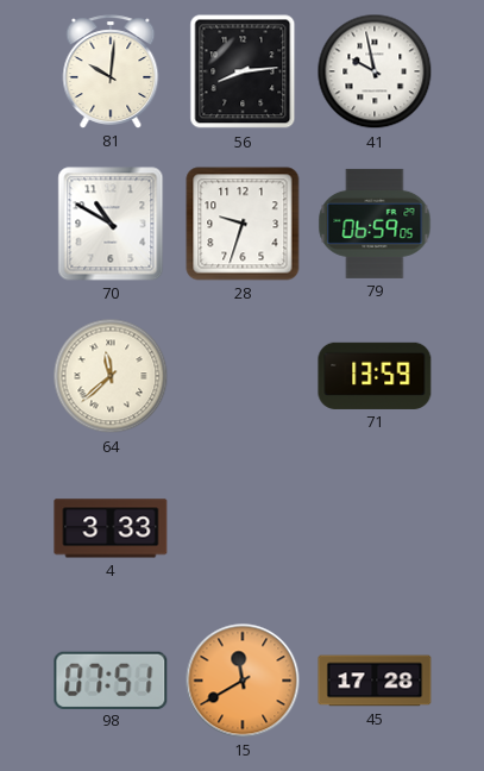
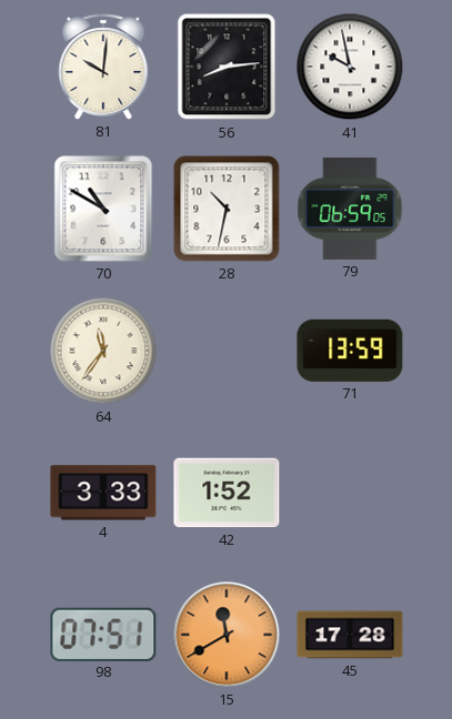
28: 9:33 -> 10:32 (227, 209)
64: 11:38 -> 11:36 (103, 351)
42: none -> 1:52 (227, 493)
